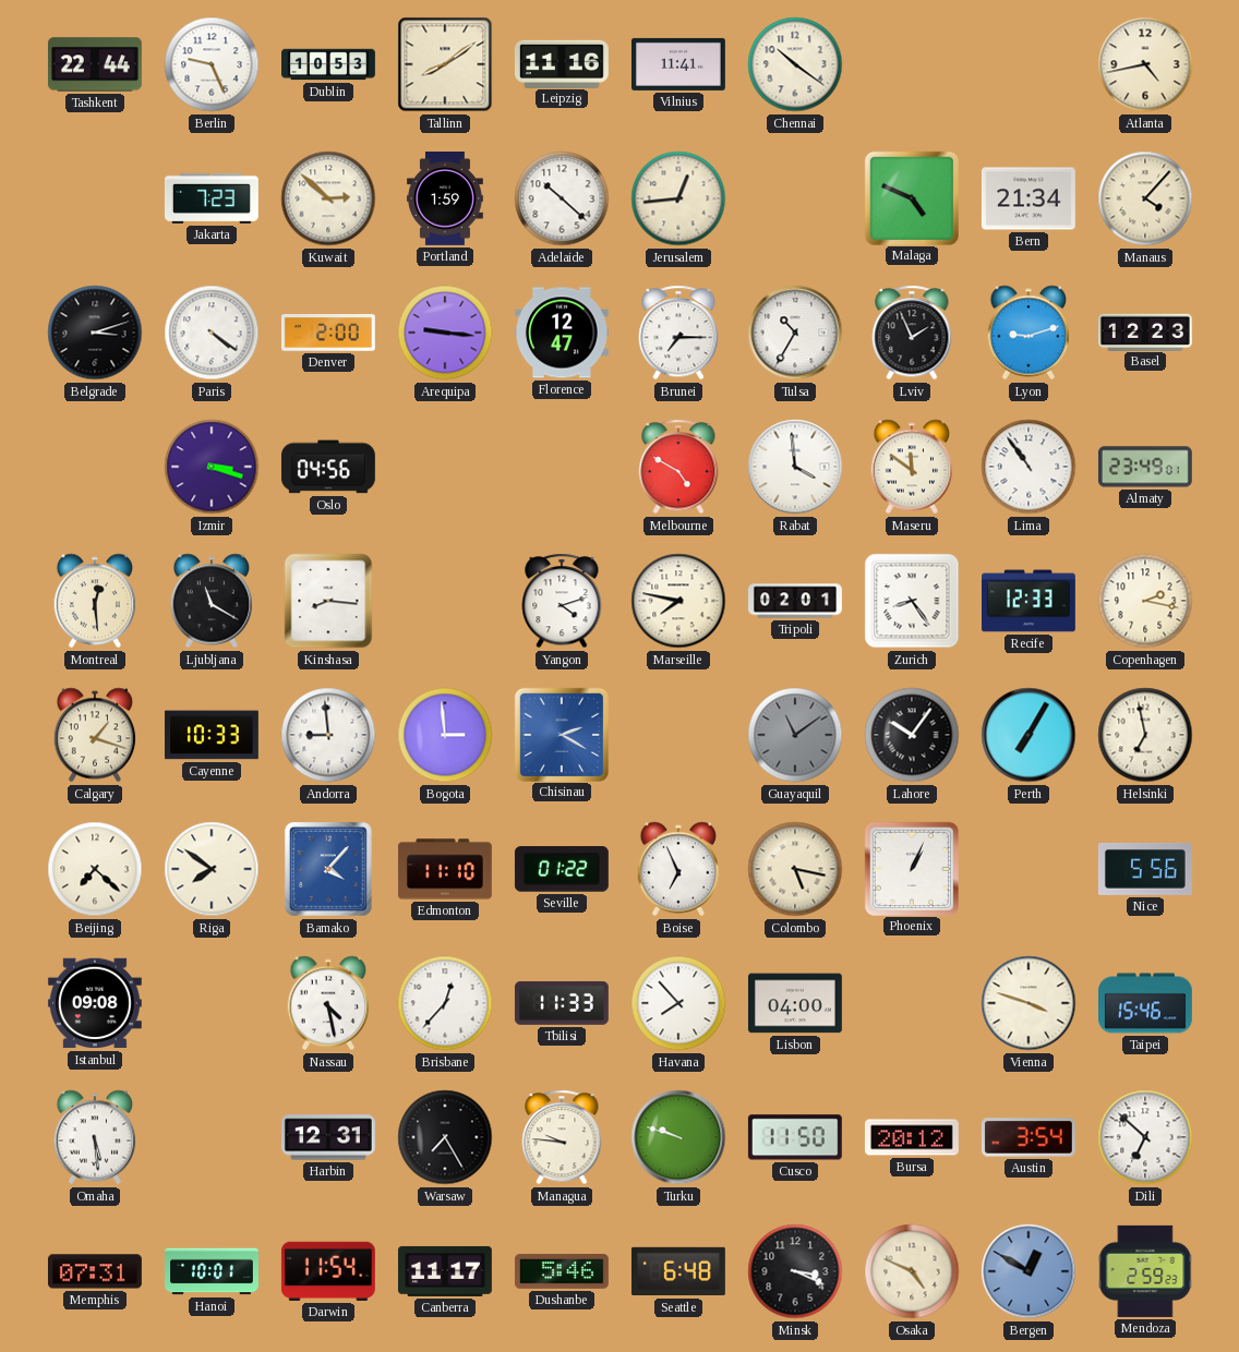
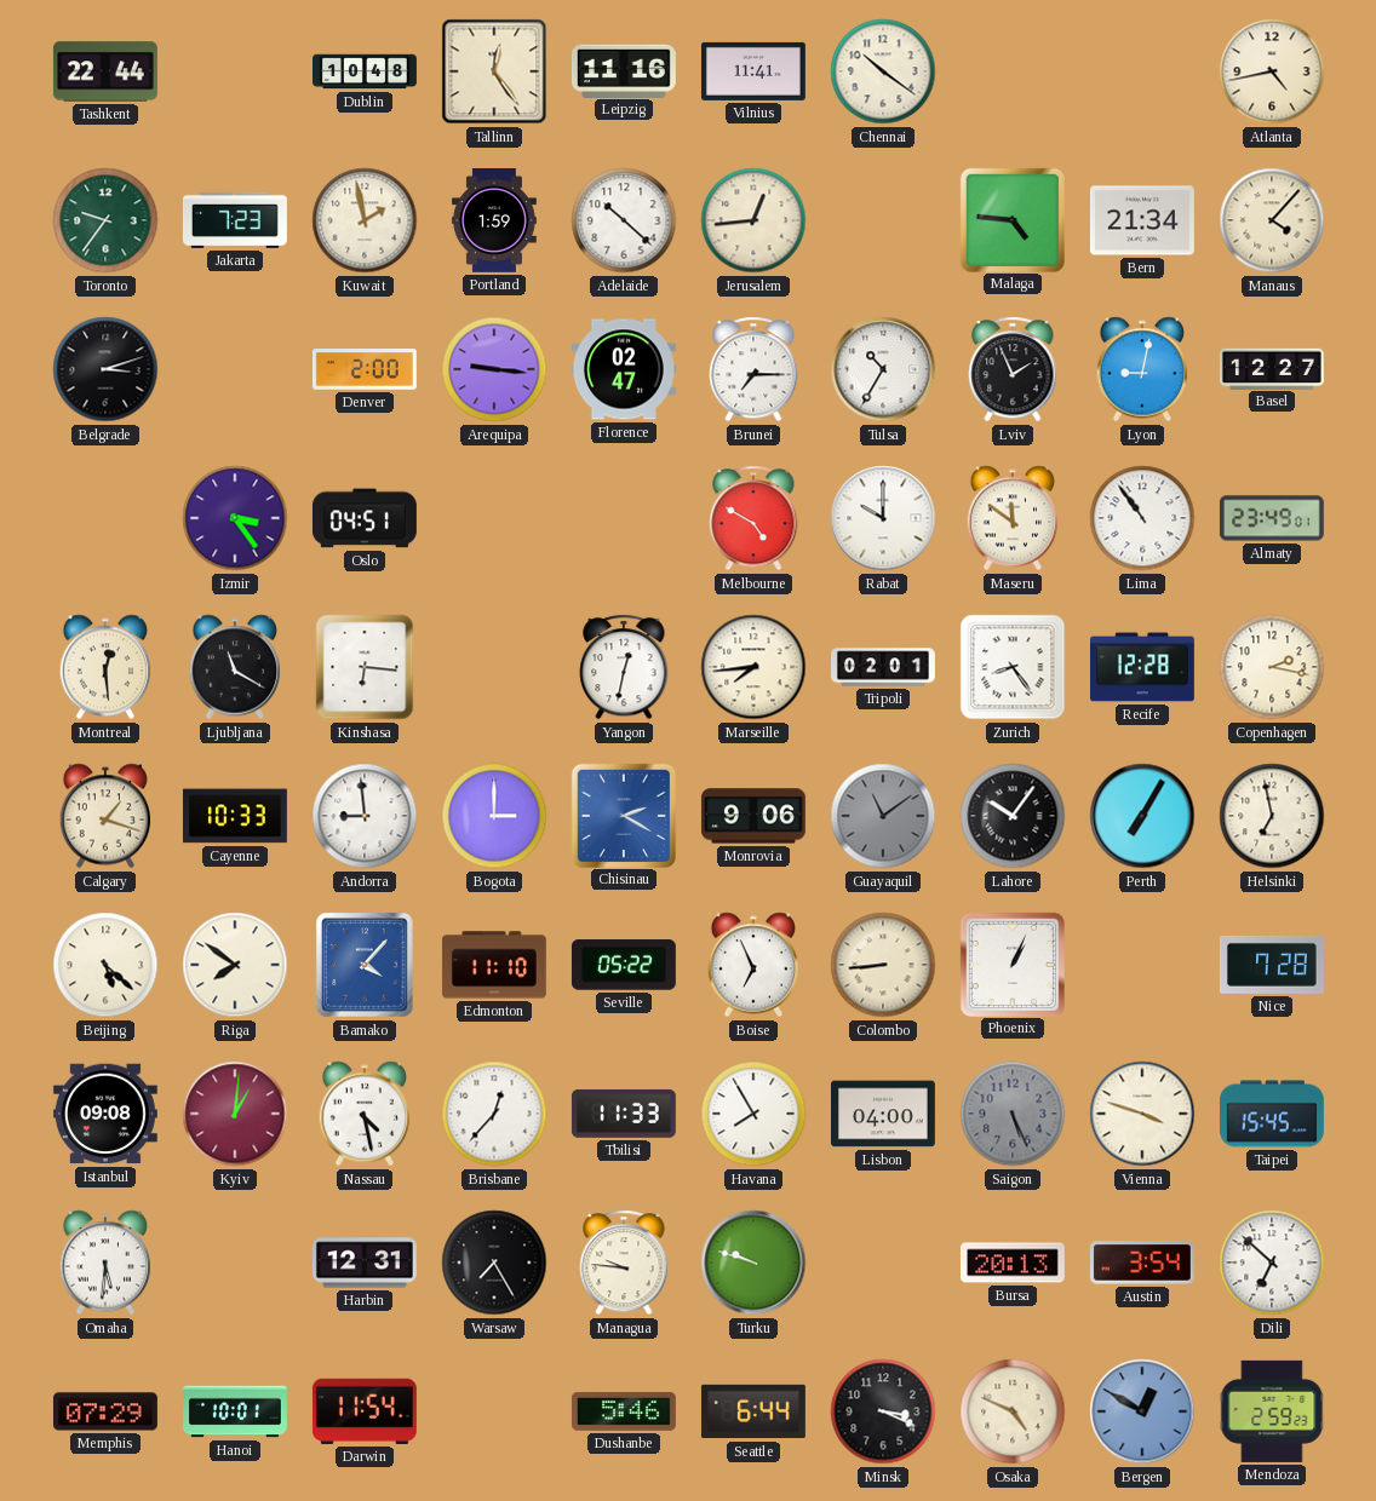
Berlin: 9:26 -> none (212, 64)
Dublin: 10:53 -> 10:48 (366, 71)
Tallinn: 8:09 -> 12:24 (494, 71)
Toronto: none -> 9:36 (105, 220)
Kuwait: 2:52 -> 1:58 (365, 220)
Malaga: 4:49 -> 4:46 (1011, 219)
Paris: 4:21 -> none (212, 333)
Florence: 12:47 -> 02:47 (624, 369)
Lyon: 9:12 -> 9:02 (1142, 369)
Basel: 12:23 -> 12:27 (1272, 368)
Izmir: 3:18 -> 3:24 (235, 518)
Oslo: 04:56 -> 04:51 (365, 518)
Rabat: 3:59 -> 10:00 (883, 518)
Kinshasa: 8:16 -> 6:16 (365, 667)
Yangon: 4:12 -> 12:32 (624, 667)
Marseille: 7:47 -> 7:44 (753, 667)
Recife: 12:33 -> 12:28 (1143, 667)
Bogota: 2:59 -> 3:00 (494, 816)
Monrovia: none -> 9:06 (753, 816)
Beijing: 7:22 -> 5:22 (105, 965)
Seville: 01:22 -> 05:22 (624, 965)
Colombo: 5:17 -> 8:44 (883, 965)
Nice: 5:56 -> 7:28 (1272, 965)
Kyiv: none -> 1:01 (235, 1114)
Havana: 7:53 -> 7:55 (753, 1114)
Saigon: none -> 5:26 (1013, 1114)
Taipei: 15:46 -> 15:45 (1273, 1114)
Omaha: 5:29 -> 5:31 (105, 1263)
Cusco: 11:50 -> none (795, 1137)
Bursa: 20:12 -> 20:13 (1013, 1263)
Memphis: 07:31 -> 07:29 (105, 1411)
Canberra: 11:17 -> none (445, 1271)
Seattle: 6:48 -> 6:44 (753, 1411)
